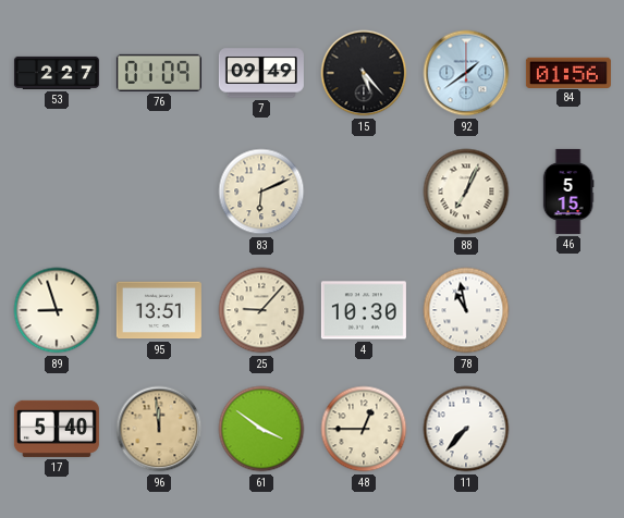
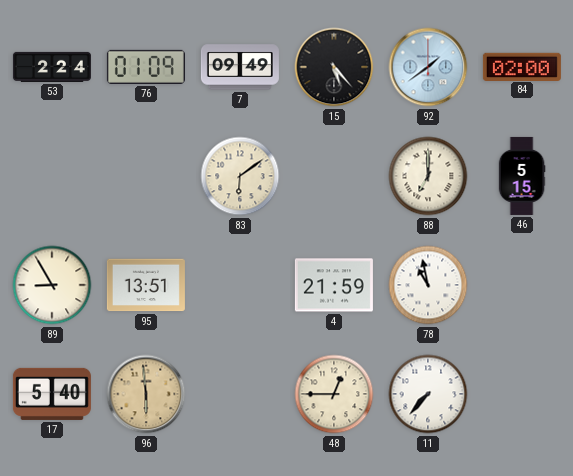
53: 2:27 -> 2:24 (52, 67)
84: 01:56 -> 02:00 (522, 66)
83: 6:11 -> 6:09 (240, 176)
88: 7:04 -> 7:00 (428, 176)
89: 8:57 -> 8:55 (52, 285)
25: 9:07 -> none (261, 310)
4: 10:30 -> 21:59 (334, 285)
96: 11:59 -> 5:59 (146, 394)
61: 3:51 -> none (261, 429)
